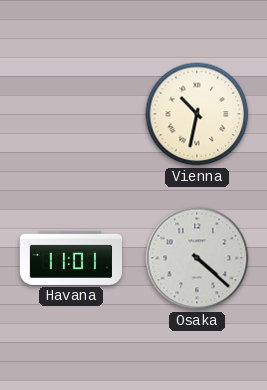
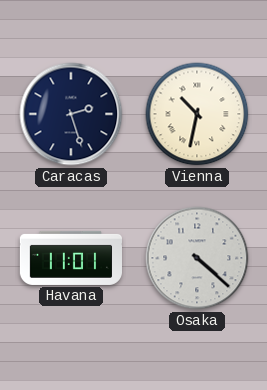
Caracas: none -> 2:27 (71, 114)
